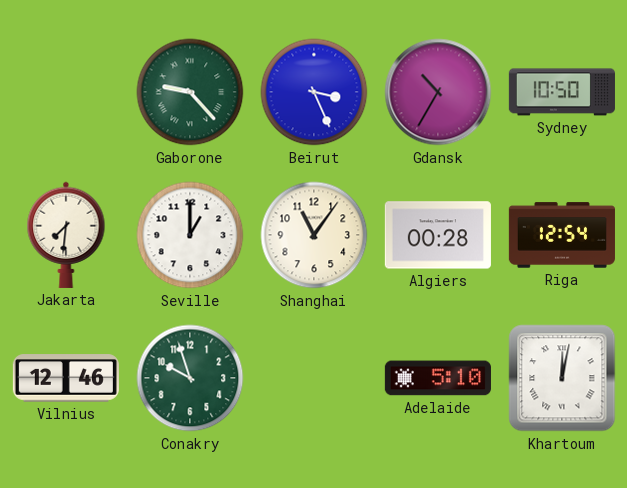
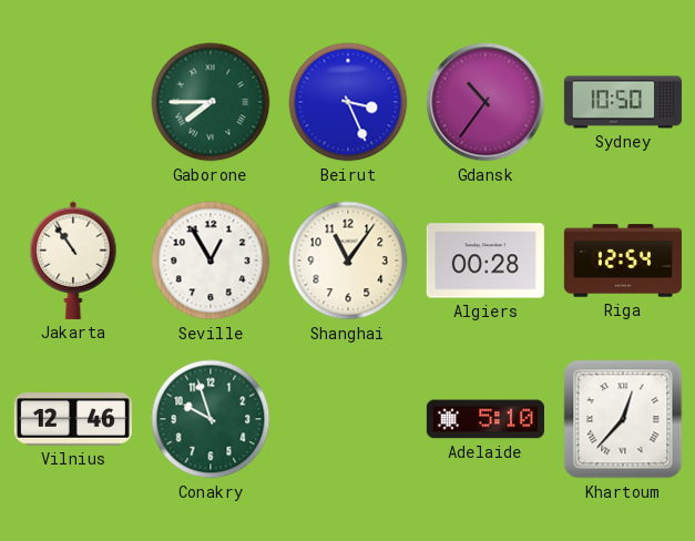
Gaborone: 9:23 -> 7:45 (211, 102)
Gdansk: 10:35 -> 10:36 (486, 102)
Jakarta: 7:31 -> 10:54 (73, 261)
Seville: 1:00 -> 12:55 (211, 261)
Khartoum: 12:02 -> 12:37 (623, 419)
